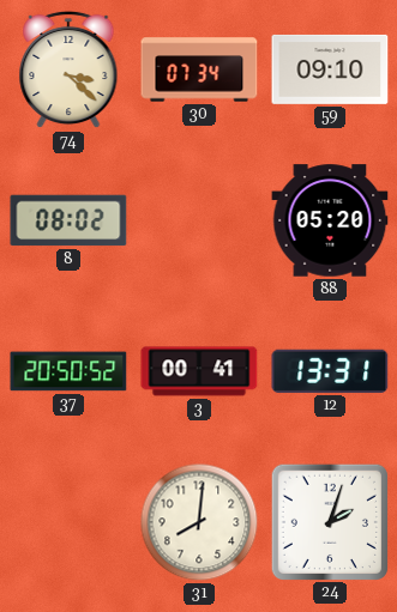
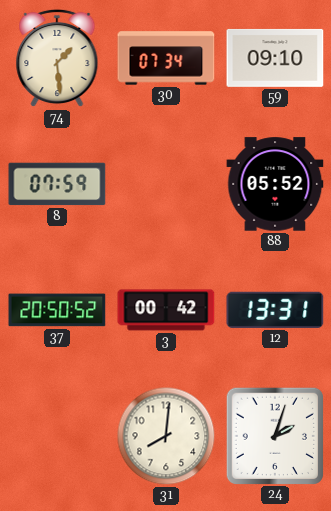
74: 3:22 -> 1:29 (57, 58)
8: 08:02 -> 07:59 (57, 184)
88: 05:20 -> 05:52 (275, 184)
3: 00:41 -> 00:42 (166, 310)
